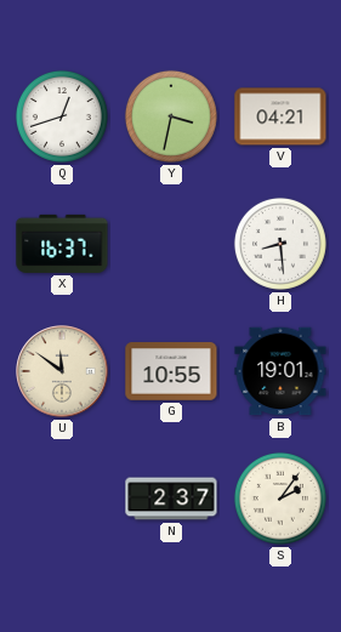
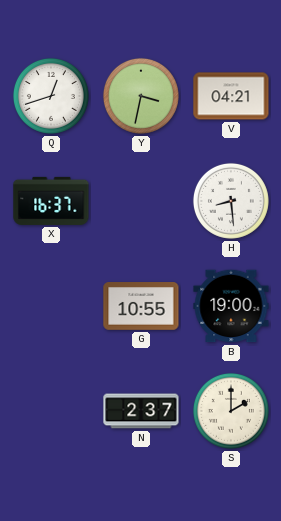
U: 11:51 -> none (62, 371)
B: 19:01 -> 19:00 (231, 306)
S: 2:06 -> 2:00 (231, 411)
